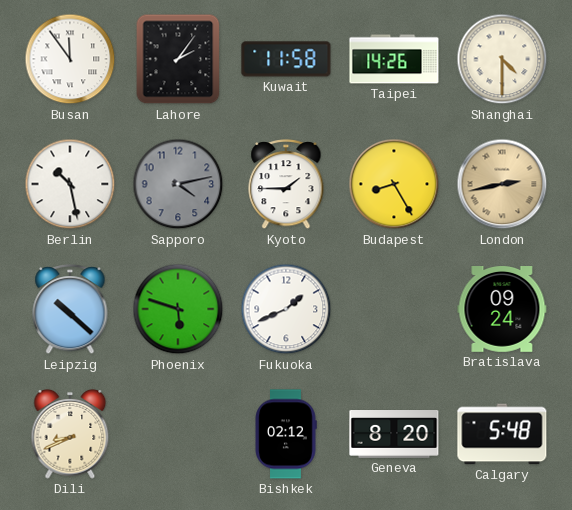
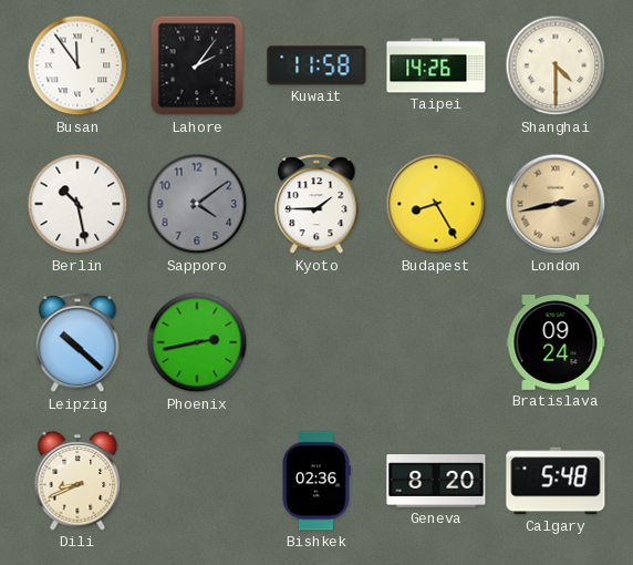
Sapporo: 4:13 -> 4:09 (197, 204)
Phoenix: 5:48 -> 2:43 (197, 342)
Fukuoka: 1:41 -> none (286, 309)
Bishkek: 02:12 -> 02:36 (316, 481)
